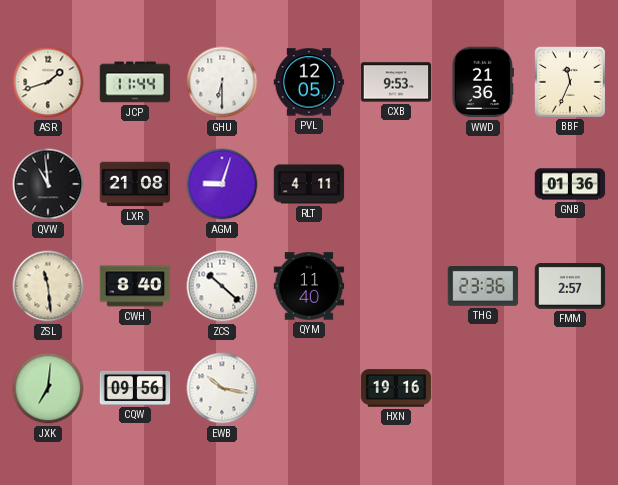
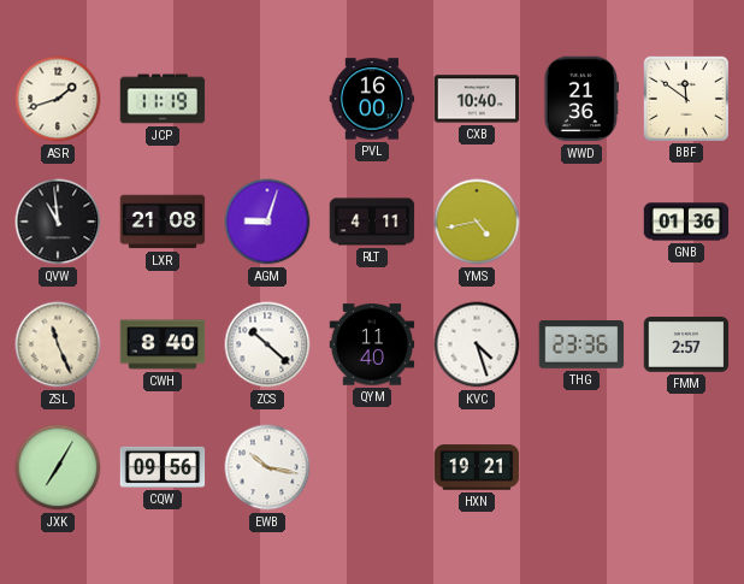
JCP: 11:44 -> 11:19 (163, 99)
GHU: 6:30 -> none (222, 82)
PVL: 12:05 -> 16:00 (372, 99)
CXB: 9:53 -> 10:40 (477, 99)
BBF: 11:34 -> 11:51 (685, 98)
YMS: none -> 4:43 (477, 222)
ZSL: 11:29 -> 11:26 (58, 344)
KVC: none -> 4:27 (477, 344)
JXK: 7:01 -> 7:05 (58, 467)
HXN: 19:16 -> 19:21 (477, 467)
